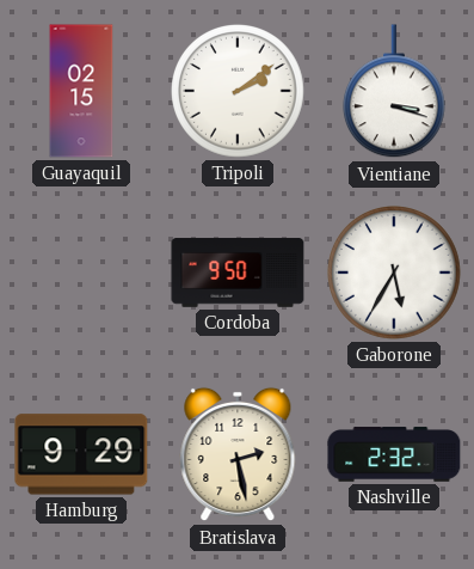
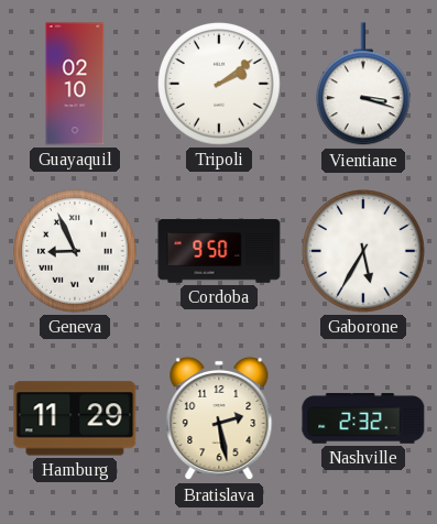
Guayaquil: 02:15 -> 02:10 (75, 84)
Geneva: none -> 8:56 (76, 252)
Hamburg: 9:29 -> 11:29 (75, 418)
